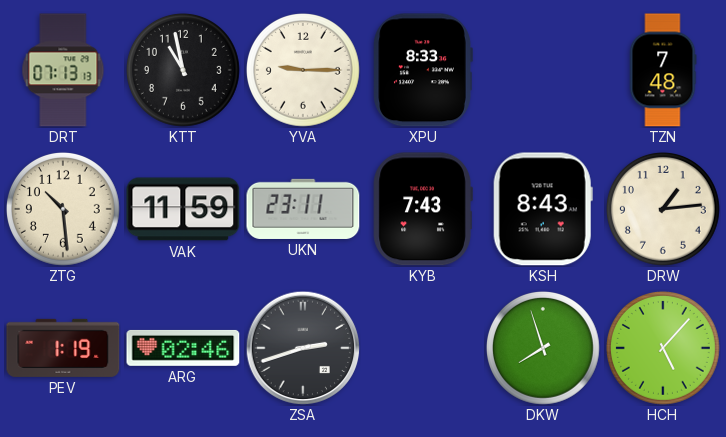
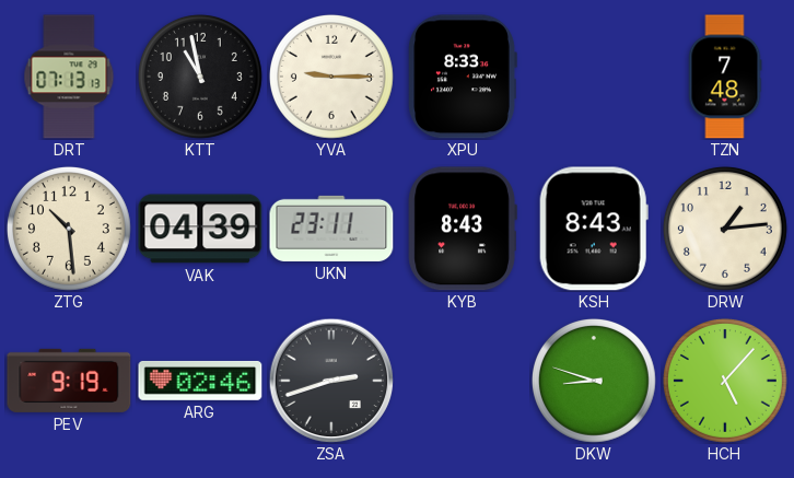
VAK: 11:59 -> 04:39 (200, 229)
KYB: 7:43 -> 8:43 (463, 229)
PEV: 1:19 -> 9:19 (69, 381)
DKW: 7:57 -> 8:48 (594, 381)
